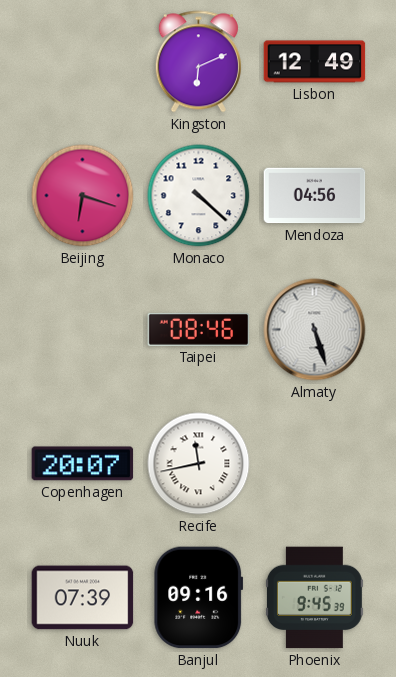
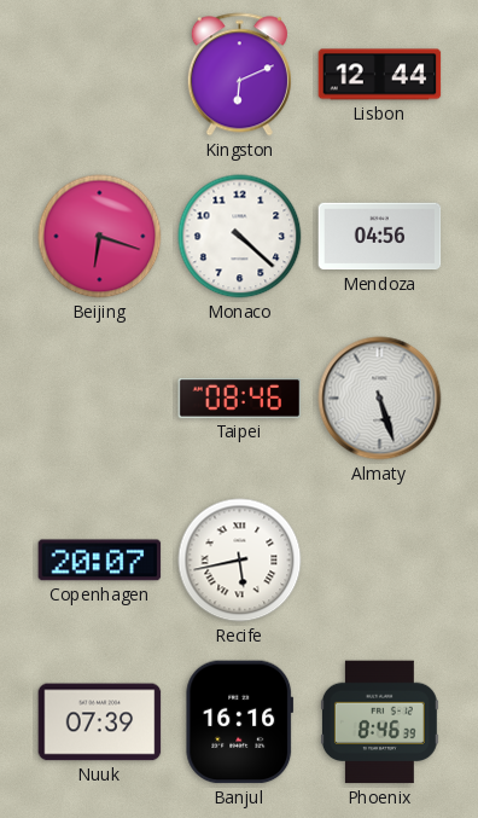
Lisbon: 12:49 -> 12:44 (380, 75)
Recife: 11:43 -> 5:43 (240, 561)
Banjul: 09:16 -> 16:16 (240, 723)
Phoenix: 9:45 -> 8:46 (379, 723)
